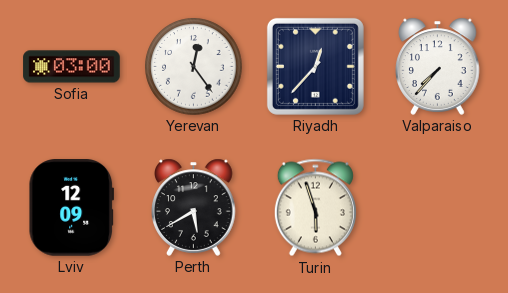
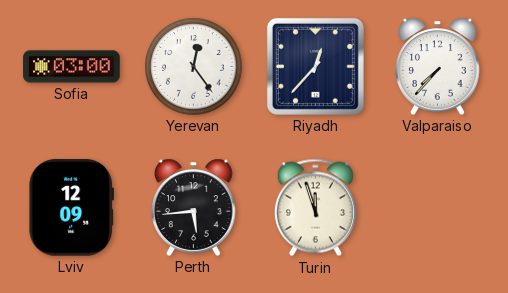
Perth: 5:40 -> 5:44 (194, 207)
Turin: 5:57 -> 11:57 (315, 208)
